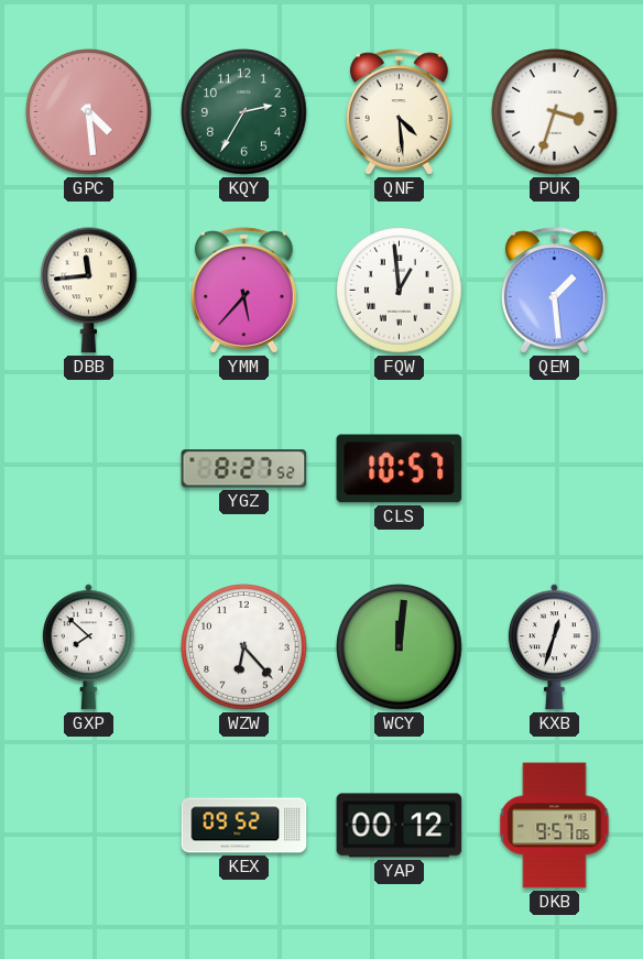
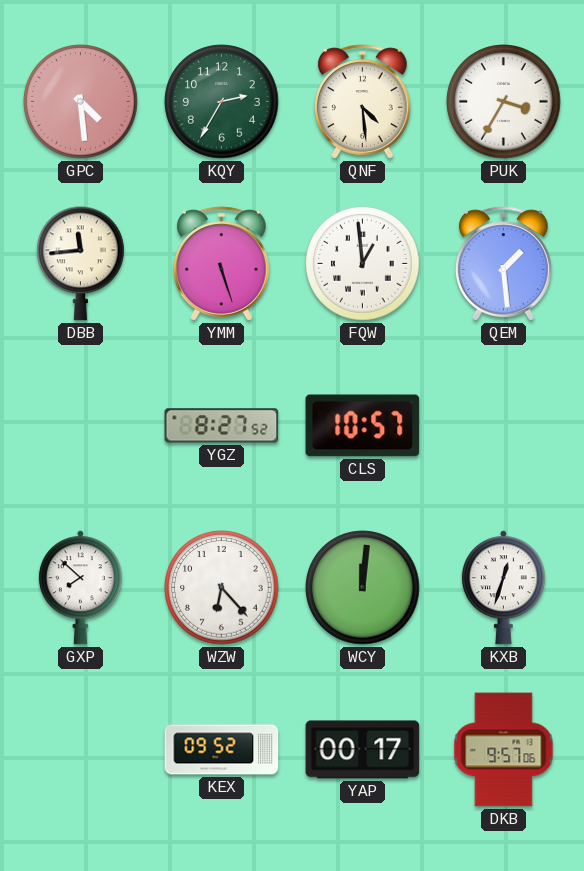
PUK: 3:33 -> 3:35 (504, 102)
YMM: 5:37 -> 5:27 (221, 264)
YAP: 00:12 -> 00:17 (363, 750)
